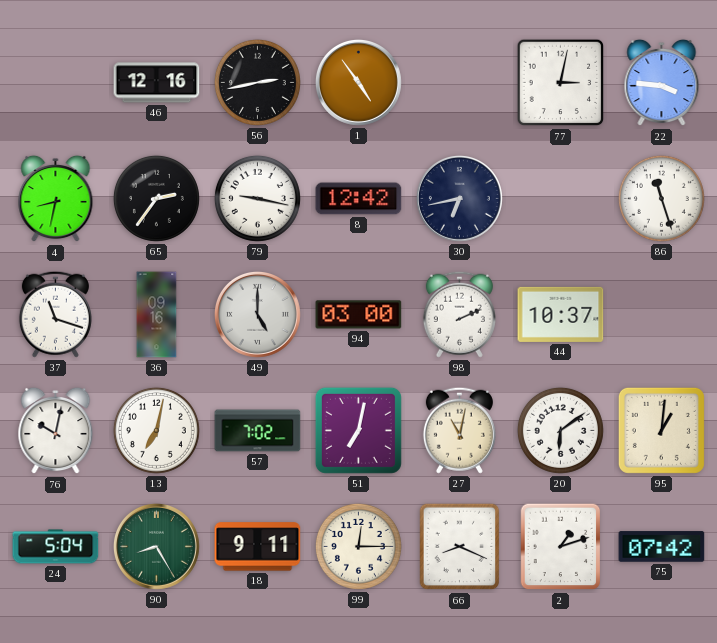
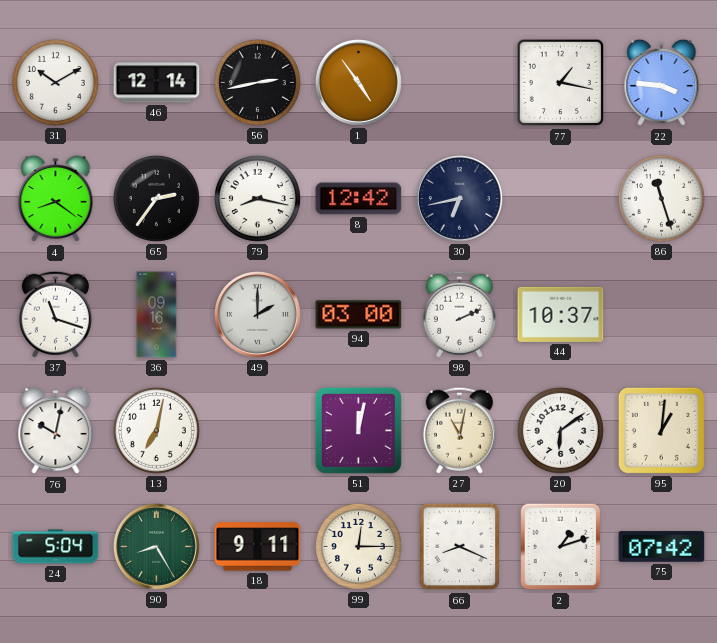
31: none -> 10:10 (55, 82)
46: 12:16 -> 12:14 (157, 83)
77: 3:02 -> 1:17 (561, 83)
4: 8:32 -> 8:21 (56, 199)
79: 9:17 -> 8:17 (257, 198)
49: 5:00 -> 2:00 (257, 314)
57: 7:02 -> none (258, 431)
51: 7:02 -> 12:02 (358, 430)
